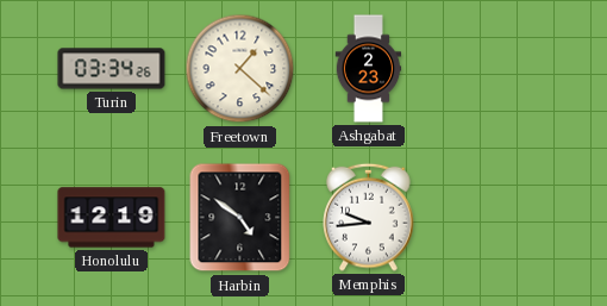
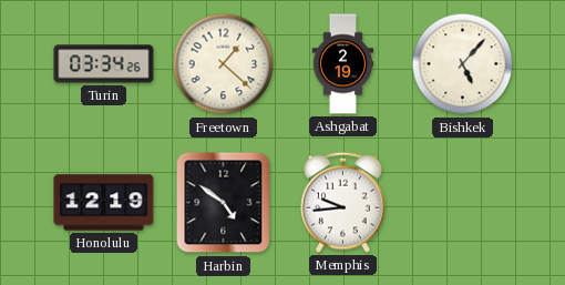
Ashgabat: 2:23 -> 2:19 (343, 64)
Bishkek: none -> 5:07 (463, 64)
